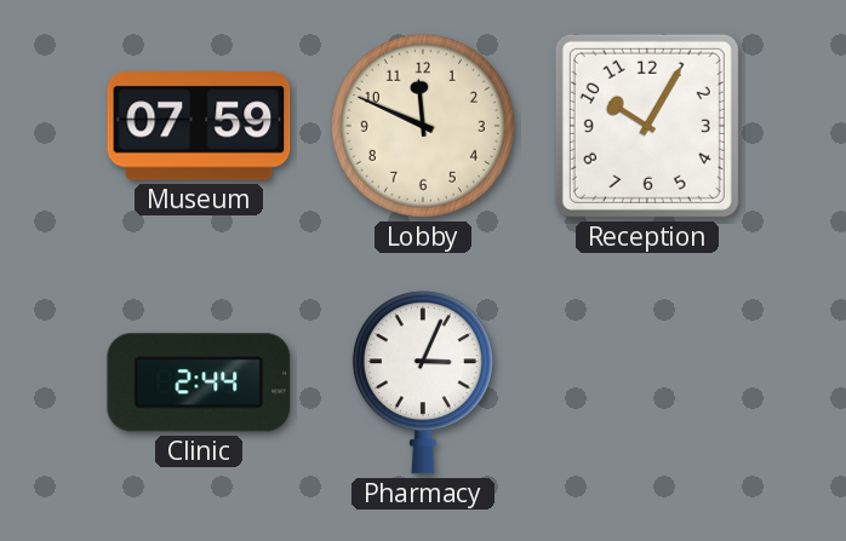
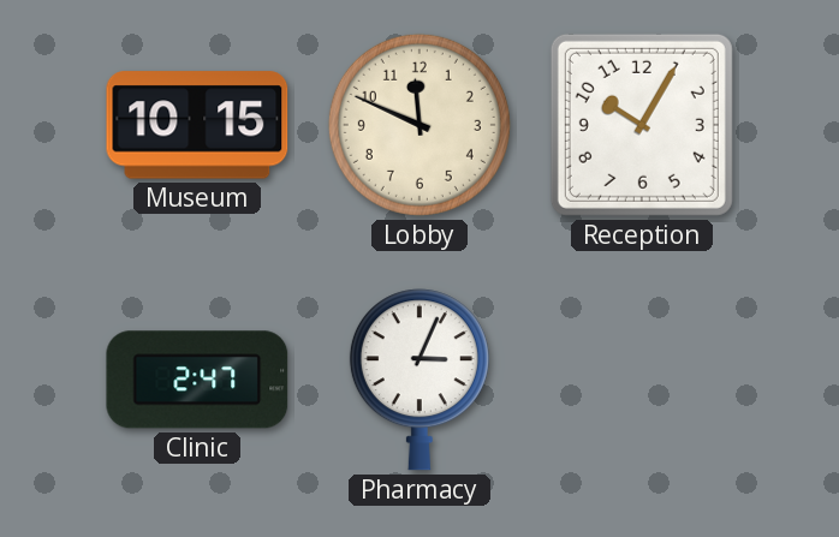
Museum: 07:59 -> 10:15 (197, 125)
Clinic: 2:44 -> 2:47 (197, 380)
